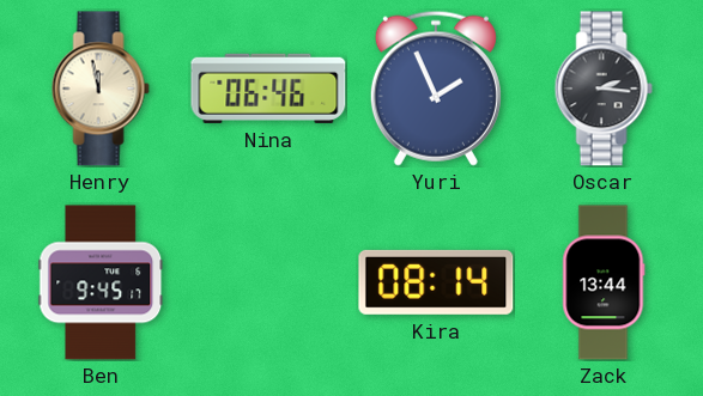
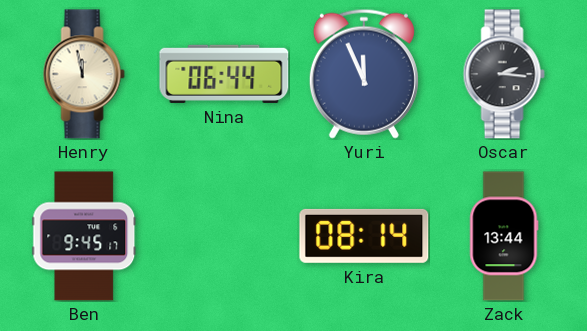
Nina: 06:46 -> 06:44 (224, 74)
Yuri: 1:56 -> 11:56 (364, 74)
